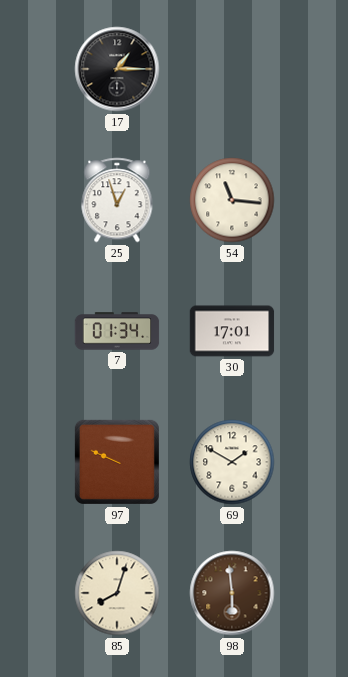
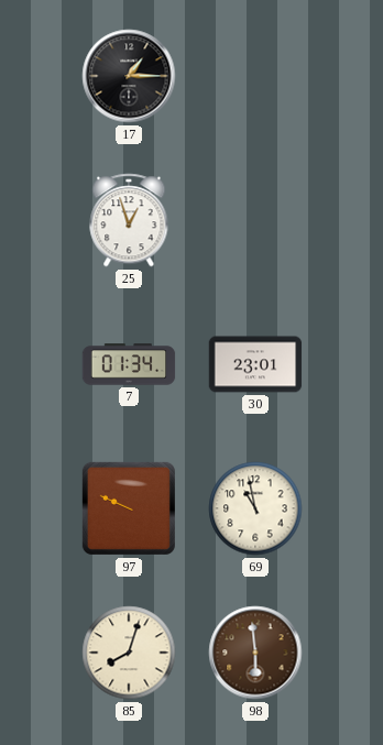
54: 11:16 -> none (232, 200)
30: 17:01 -> 23:01 (255, 364)
69: 1:50 -> 10:58 (255, 508)
